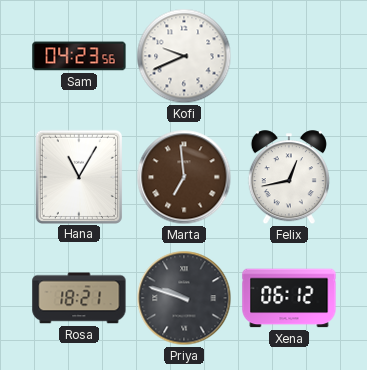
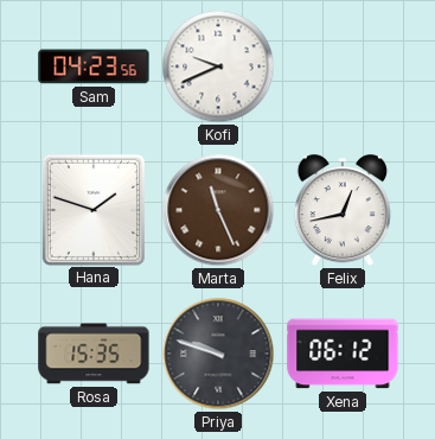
Hana: 11:05 -> 1:48 (92, 209)
Marta: 6:59 -> 11:26 (218, 210)
Rosa: 18:21 -> 15:35 (94, 354)
